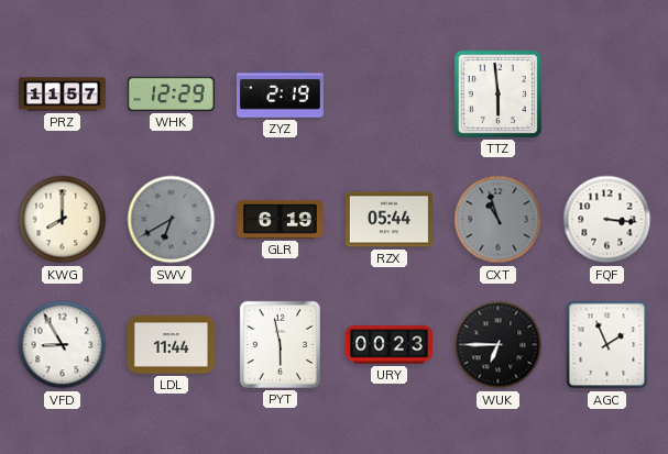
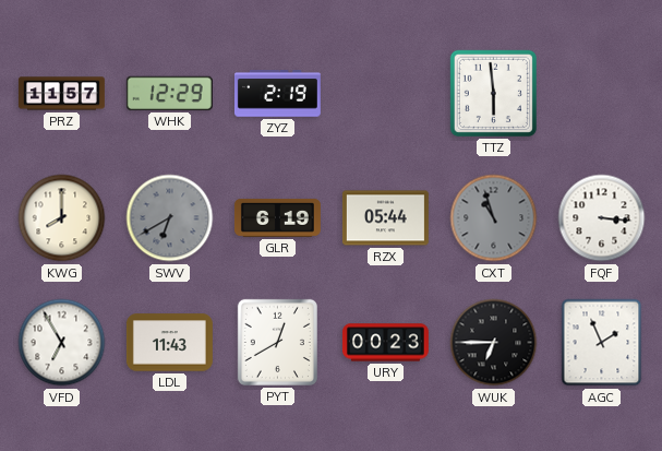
VFD: 8:55 -> 6:55 (62, 343)
LDL: 11:44 -> 11:43 (169, 343)
PYT: 5:58 -> 12:40 (277, 342)
